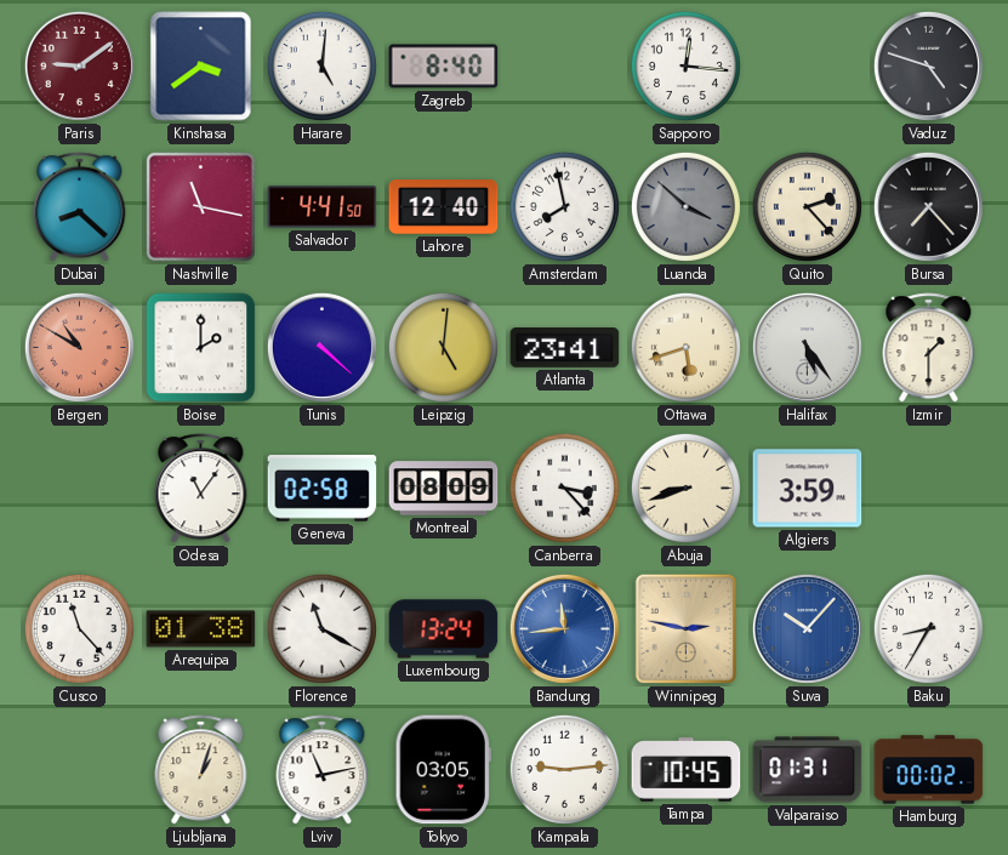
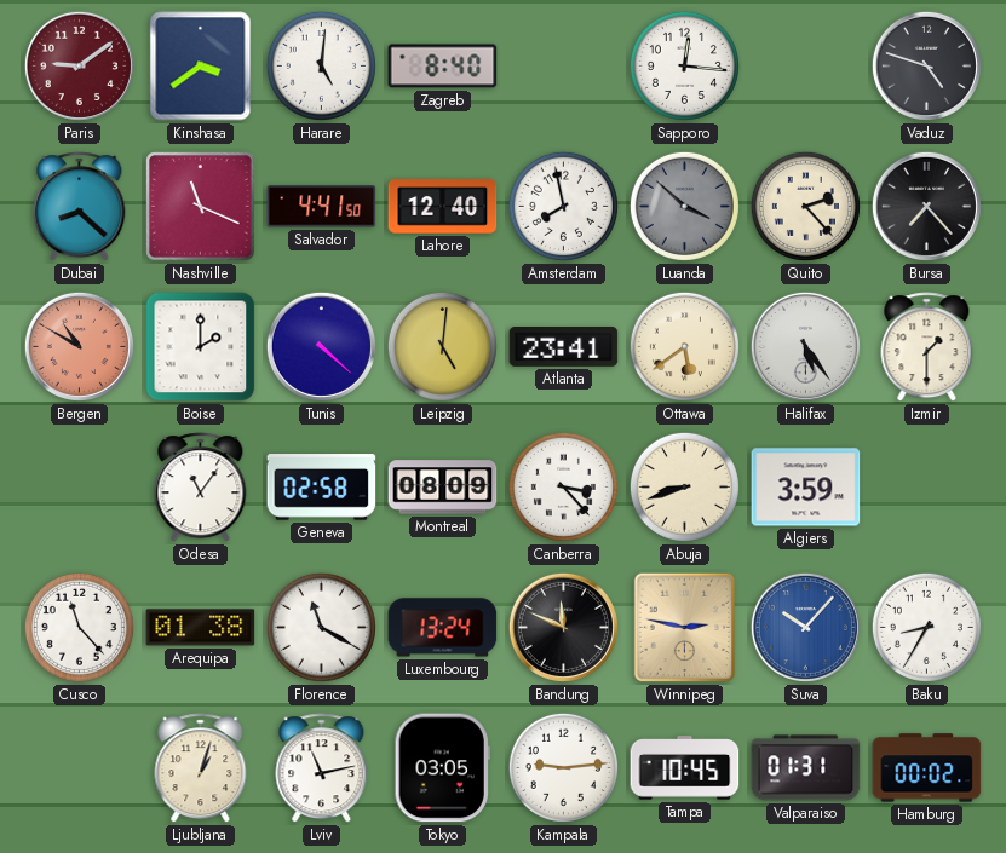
Nashville: 11:17 -> 11:19 (201, 207)
Ottawa: 5:42 -> 5:39 (684, 346)
Bandung: 11:44 -> 11:49 (563, 627)
Bandung dial: blue -> black (563, 627)
